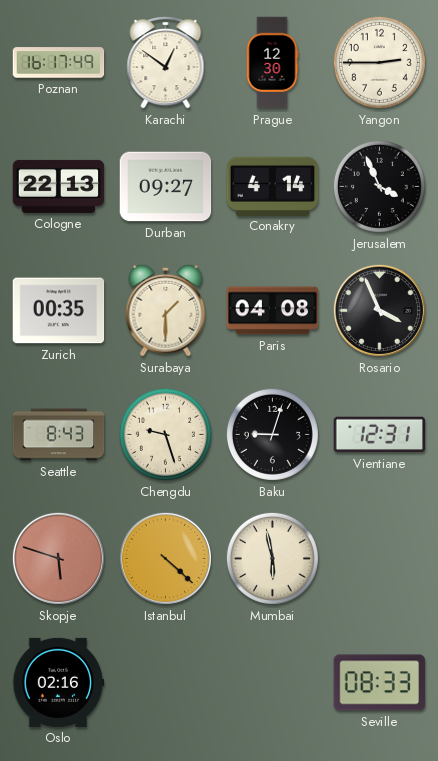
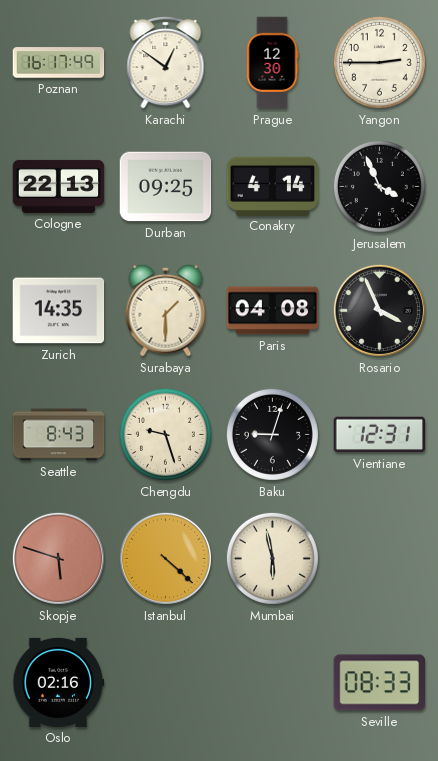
Durban: 09:27 -> 09:25 (166, 187)
Zurich: 00:35 -> 14:35 (59, 311)
